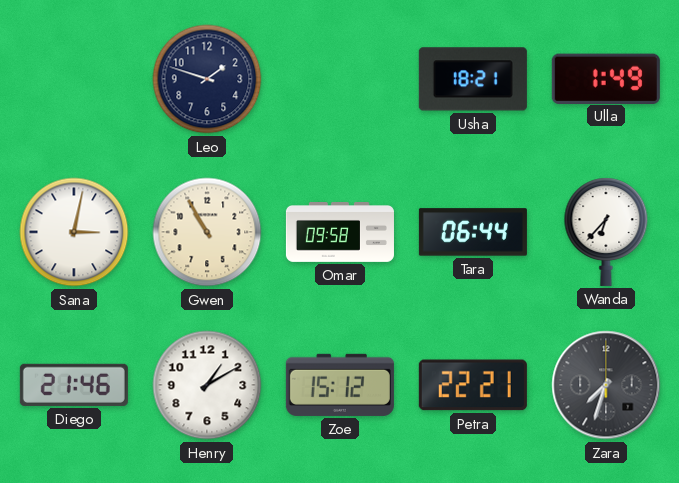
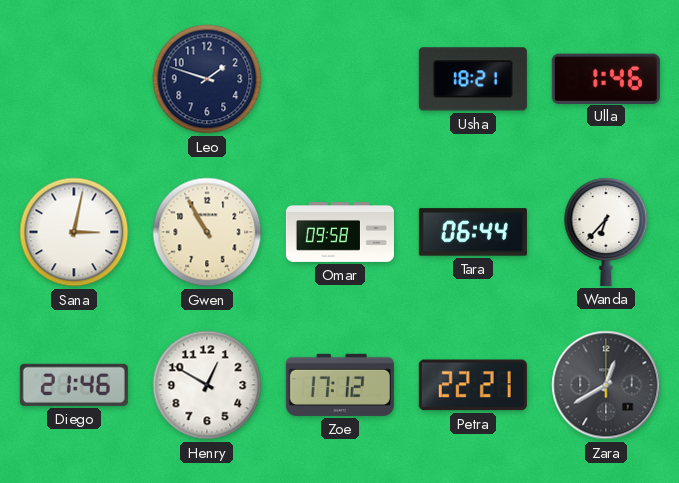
Ulla: 1:49 -> 1:46 (606, 78)
Henry: 1:10 -> 12:50 (207, 385)
Zoe: 15:12 -> 17:12 (340, 385)
Zara: 7:33 -> 12:40 (606, 385)
